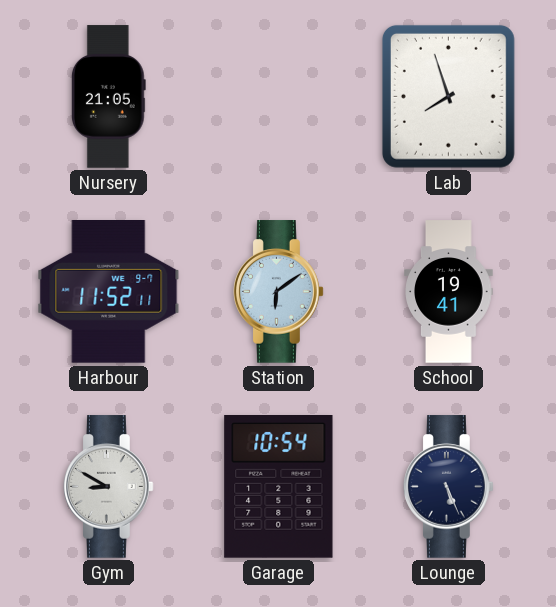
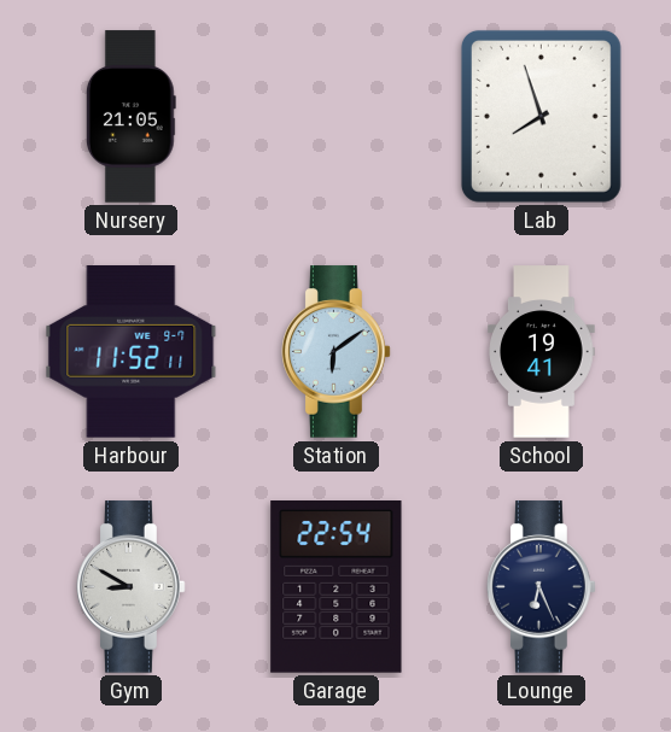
Garage: 10:54 -> 22:54 (337, 587)
Lounge: 5:26 -> 6:26 (542, 587)
